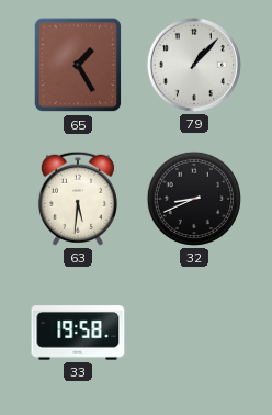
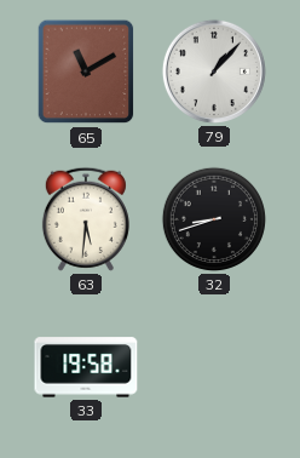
65: 1:25 -> 11:10 (86, 71)
32: 8:41 -> 8:42 (214, 219)
